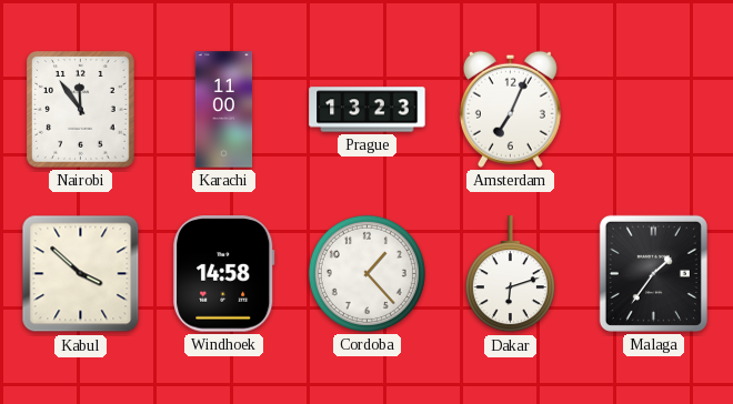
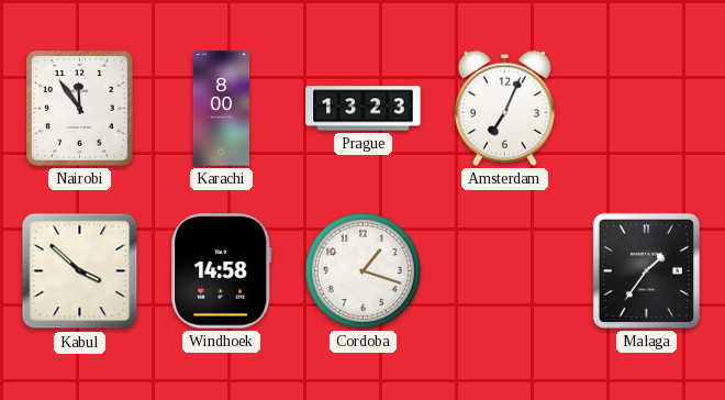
Karachi: 11:00 -> 8:00 (222, 109)
Cordoba: 1:23 -> 1:18 (362, 270)
Dakar: 6:12 -> none (510, 274)
